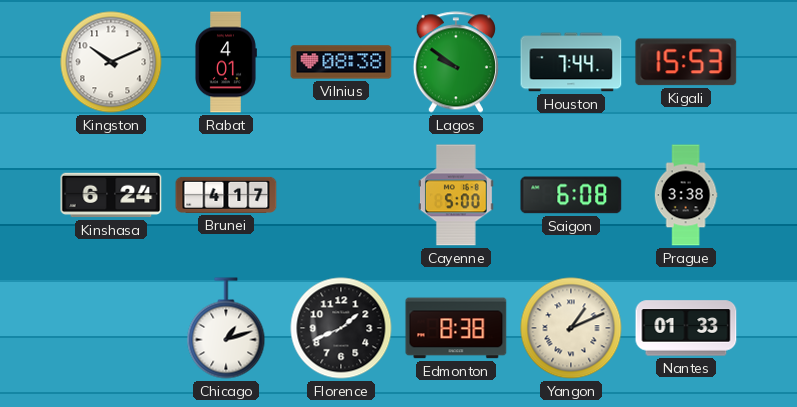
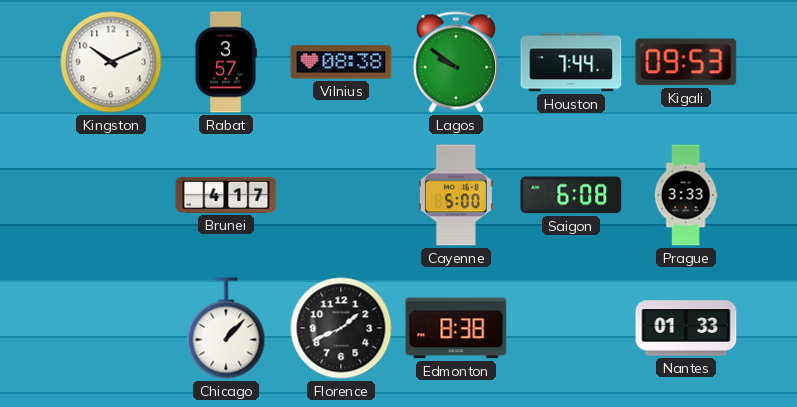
Rabat: 4:01 -> 3:57 (226, 62)
Kigali: 15:53 -> 09:53 (686, 62)
Kinshasa: 6:24 -> none (111, 195)
Prague: 3:38 -> 3:33 (686, 195)
Chicago: 1:12 -> 1:07 (226, 328)
Yangon: 1:11 -> none (571, 328)
